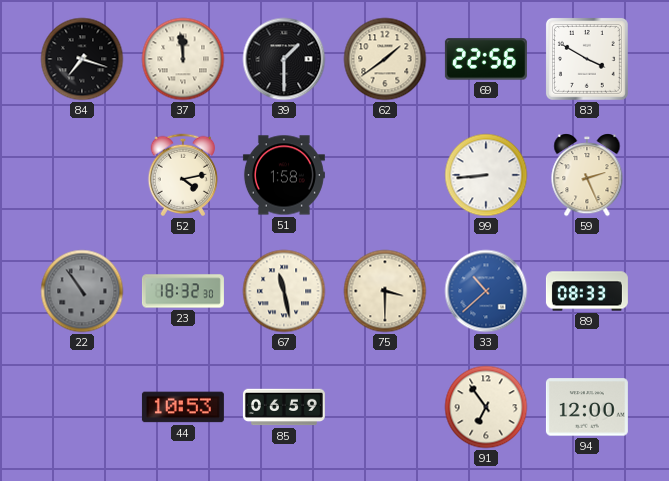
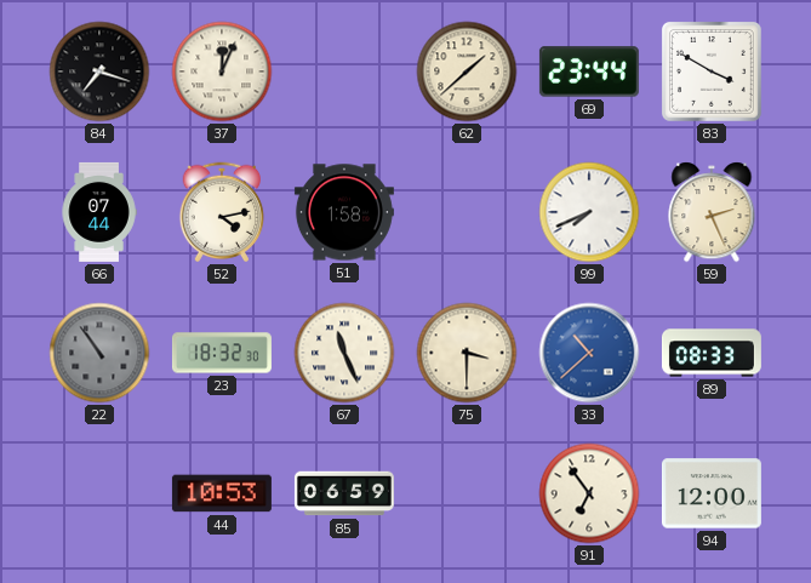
37: 11:59 -> 12:04 (222, 72)
39: 1:30 -> none (284, 59)
62: 1:39 -> 1:38 (467, 72)
69: 22:56 -> 23:44 (589, 72)
66: none -> 07:44 (99, 212)
99: 8:44 -> 7:41 (589, 212)
67: 11:28 -> 11:26 (344, 353)
